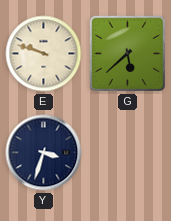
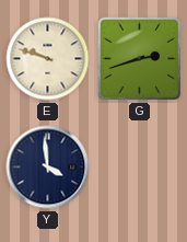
G: 5:38 -> 2:42 (140, 59)
Y: 3:33 -> 3:59 (48, 168)
